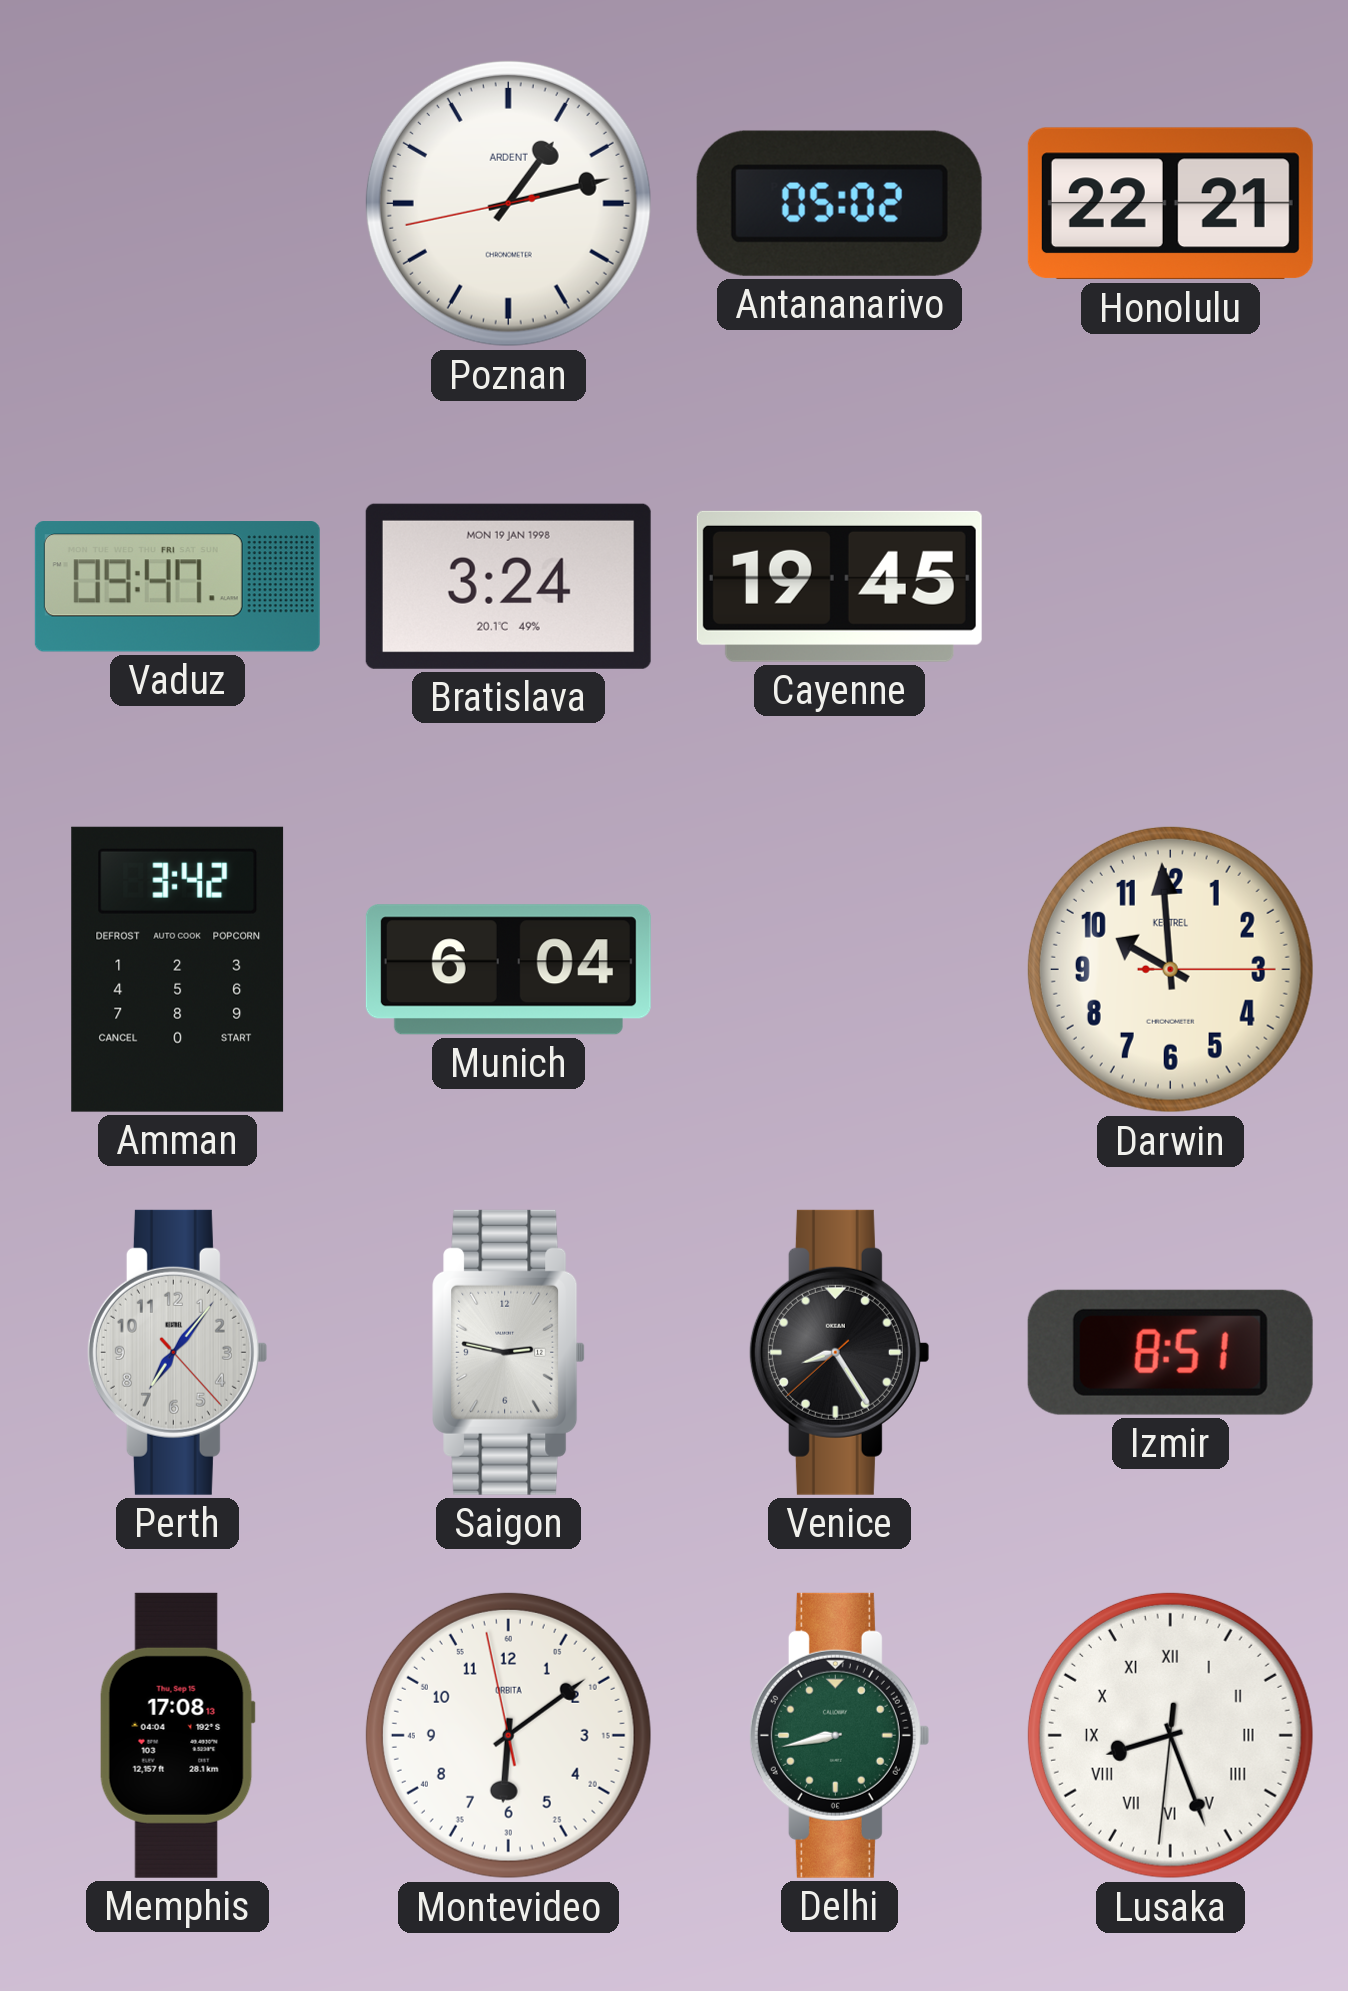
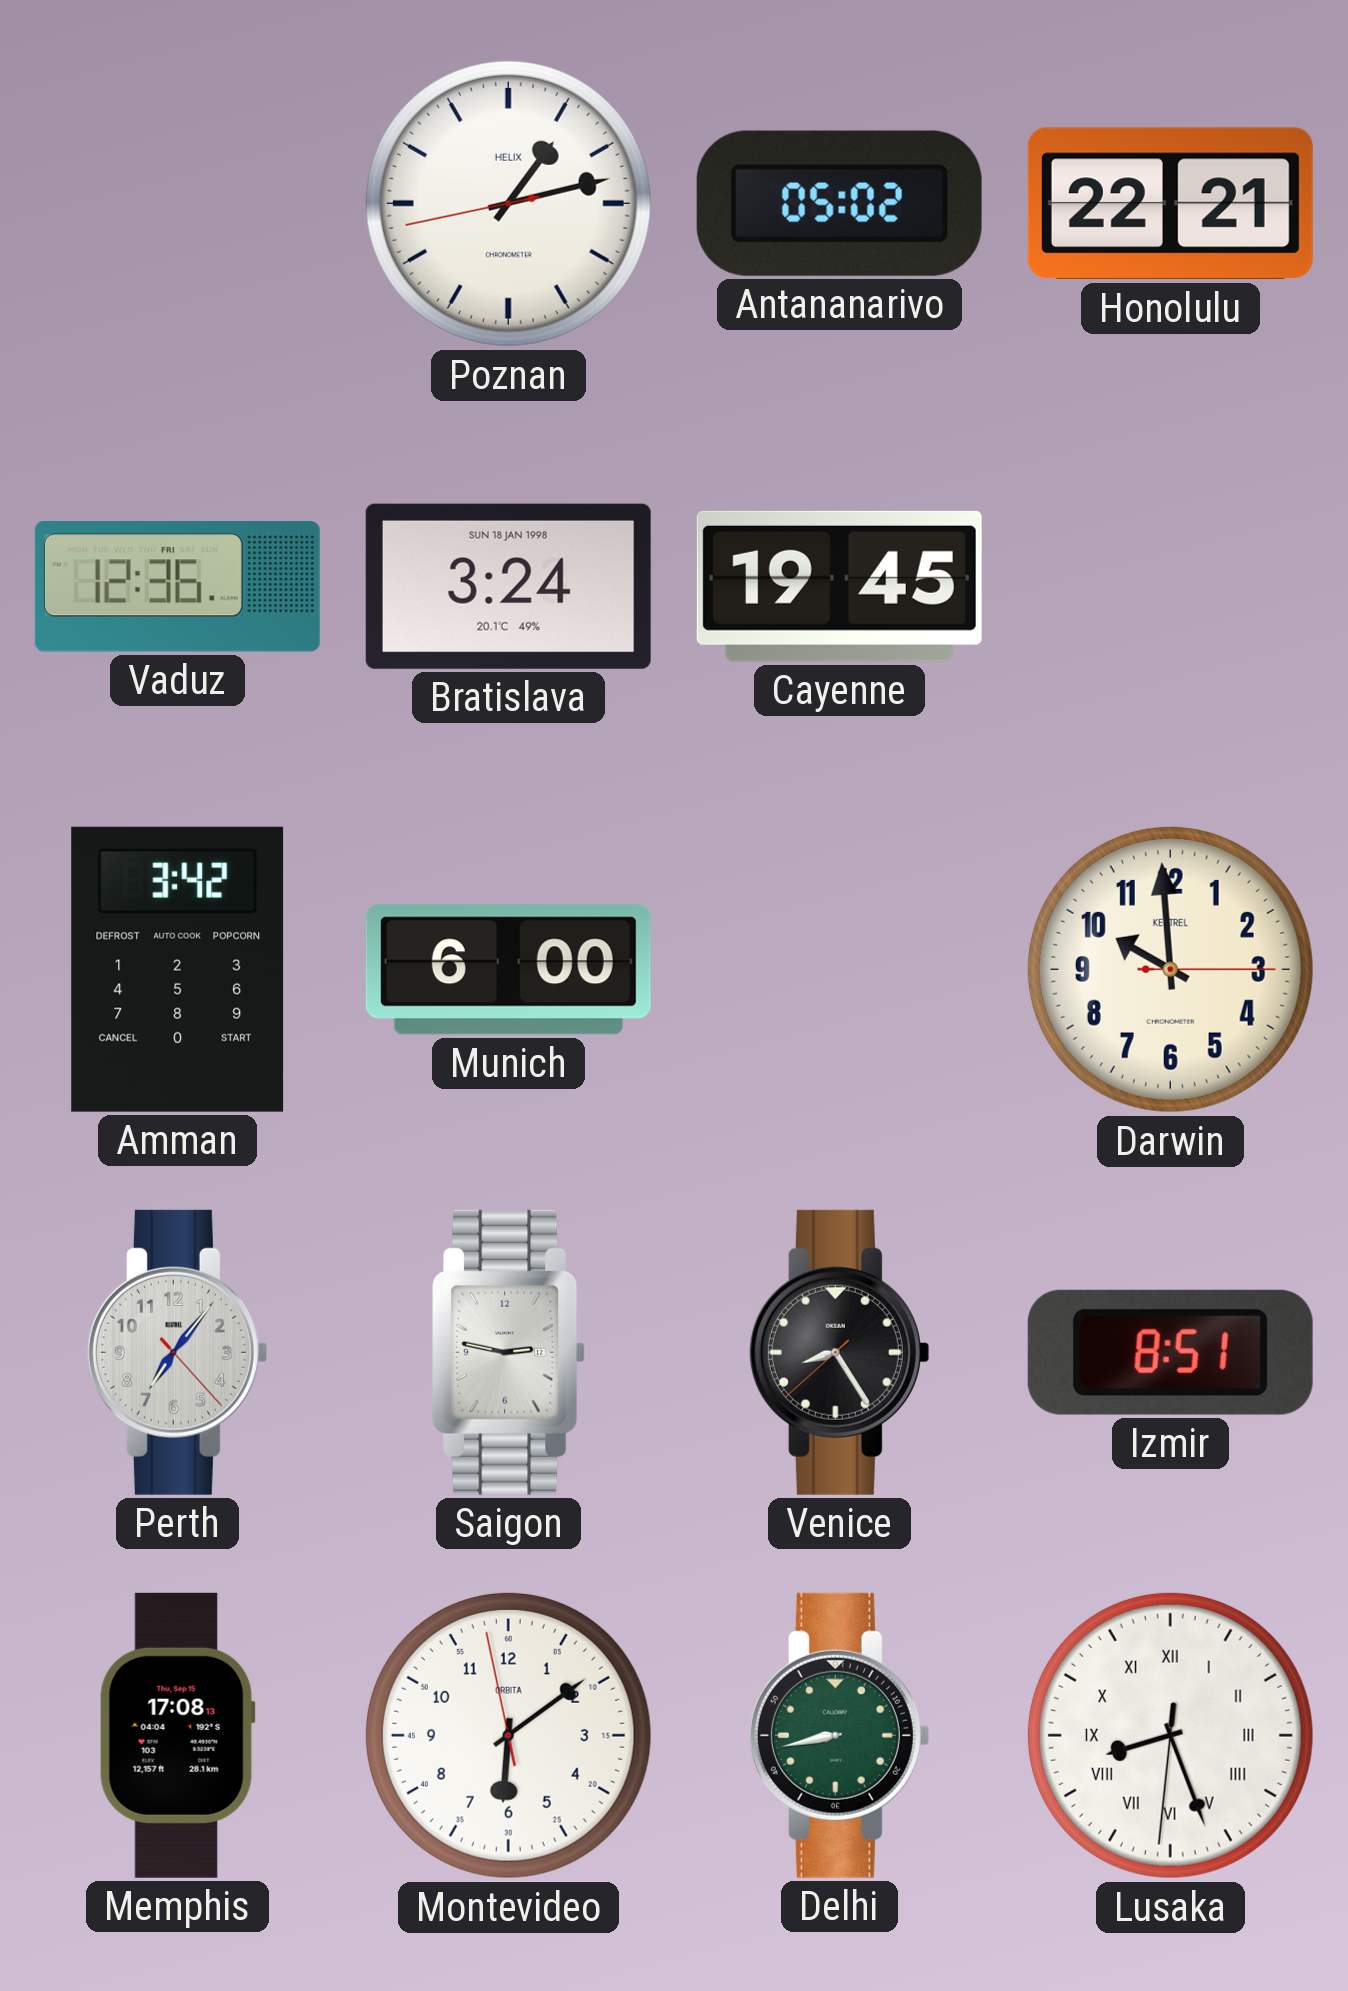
Poznan brand: ARDENT -> HELIX (508, 203)
Vaduz: 09:47 -> 12:36 (177, 587)
Bratislava date: MON 19 JAN 1998 -> SUN 18 JAN 1998 (508, 586)
Munich: 6:04 -> 6:00 (508, 970)
